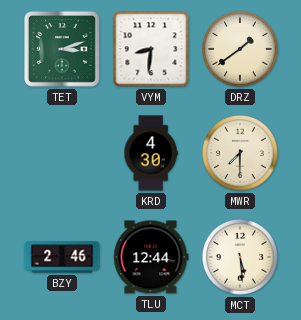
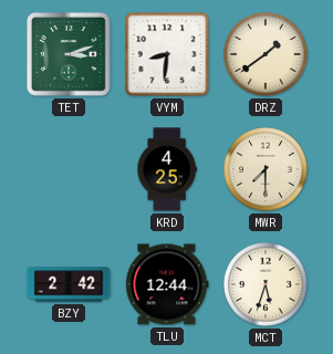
KRD: 4:30 -> 4:25 (167, 169)
BZY: 2:46 -> 2:42 (69, 284)
MCT: 5:29 -> 5:33 (267, 285)
